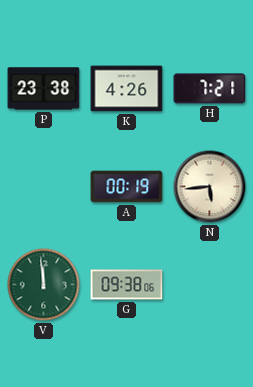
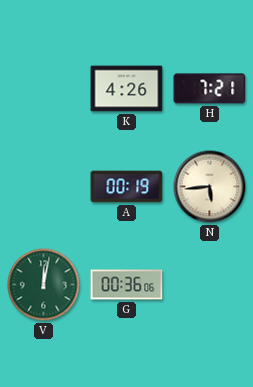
P: 23:38 -> none (44, 89)
V: 11:59 -> 12:02 (44, 285)
G: 09:38 -> 00:36 (127, 285)
